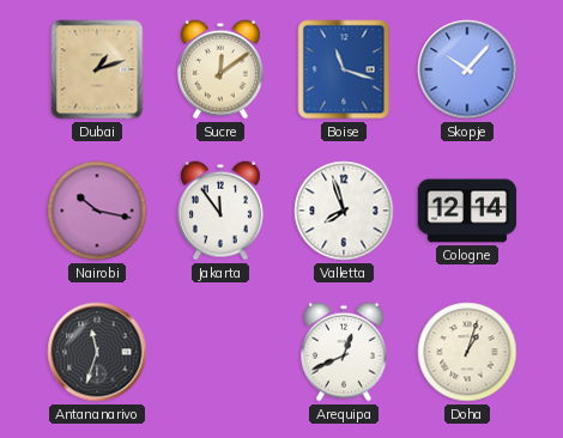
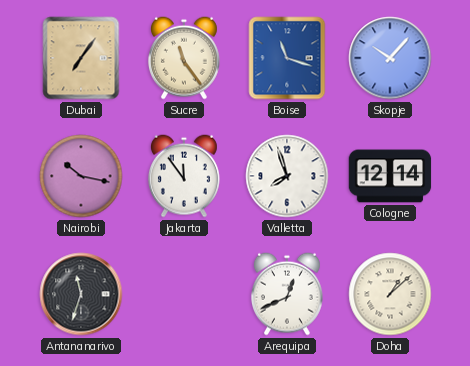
Dubai: 1:12 -> 7:06 (81, 58)
Sucre: 12:09 -> 11:24 (184, 58)
Doha: 1:03 -> 1:08 (390, 294)
